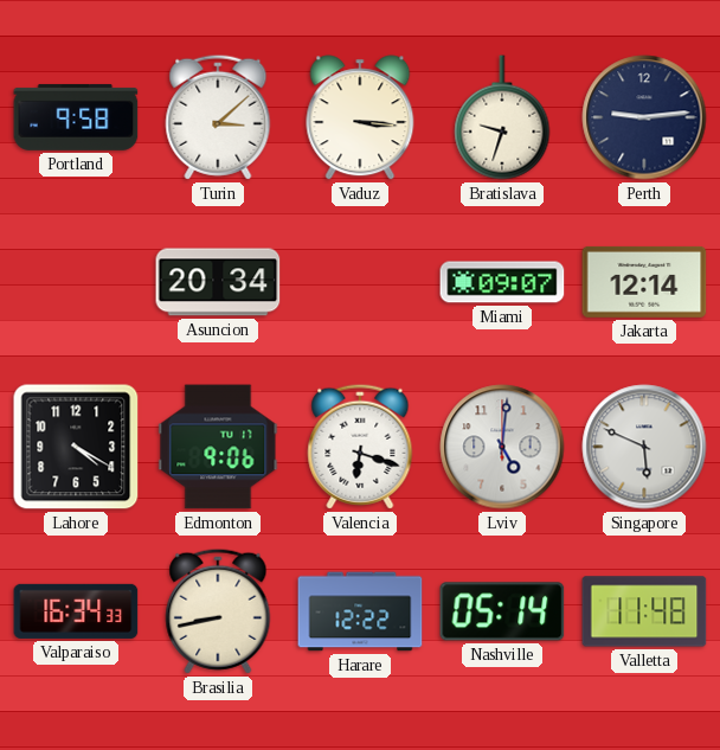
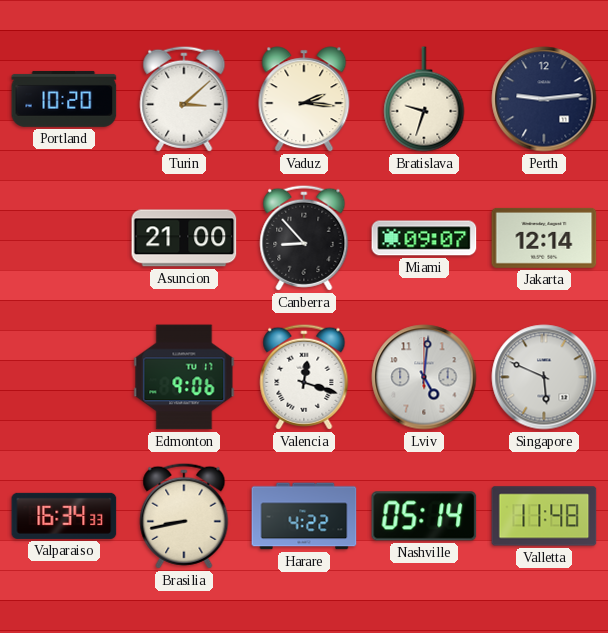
Portland: 9:58 -> 10:20 (64, 99)
Vaduz: 3:16 -> 2:16 (304, 99)
Asuncion: 20:34 -> 21:00 (184, 238)
Canberra: none -> 8:53 (304, 238)
Lahore: 4:20 -> none (76, 447)
Valencia: 6:18 -> 12:18 (304, 377)
Harare: 12:22 -> 4:22 (304, 516)
